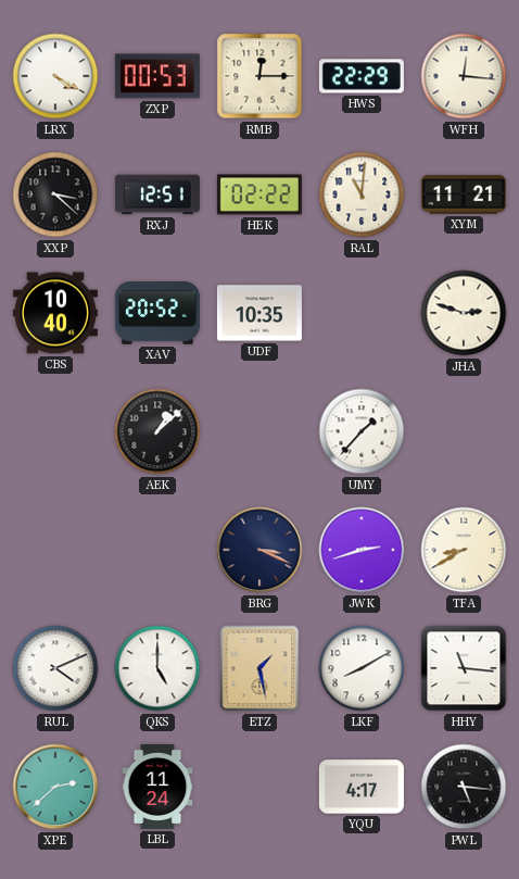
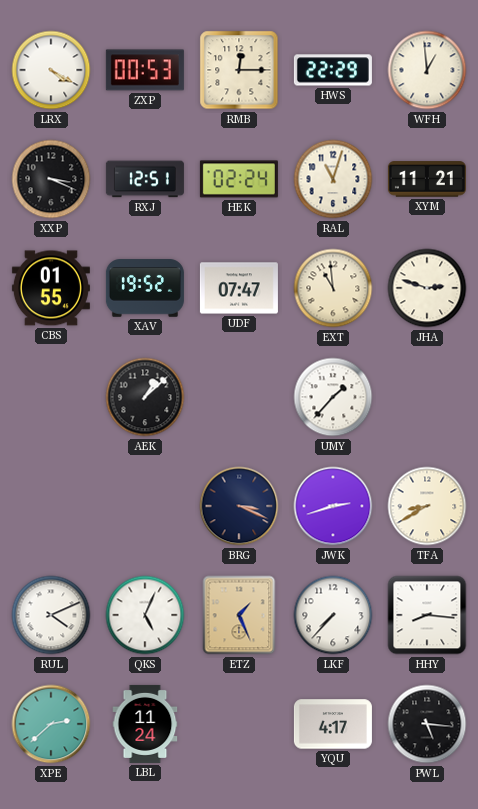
WFH: 12:16 -> 12:59 (427, 70)
XXP: 3:22 -> 3:19 (51, 179)
HEK: 02:22 -> 02:24 (239, 179)
RAL: 11:01 -> 11:03 (333, 179)
CBS: 10:40 -> 01:55 (51, 288)
XAV: 20:52 -> 19:52 (145, 288)
UDF: 10:35 -> 07:47 (239, 288)
EXT: none -> 10:59 (333, 288)
QKS: 5:00 -> 5:04 (145, 615)
ETZ: 1:28 -> 1:26 (239, 615)
LKF: 8:10 -> 7:37 (333, 615)
HHY: 11:16 -> 8:16 (427, 615)
